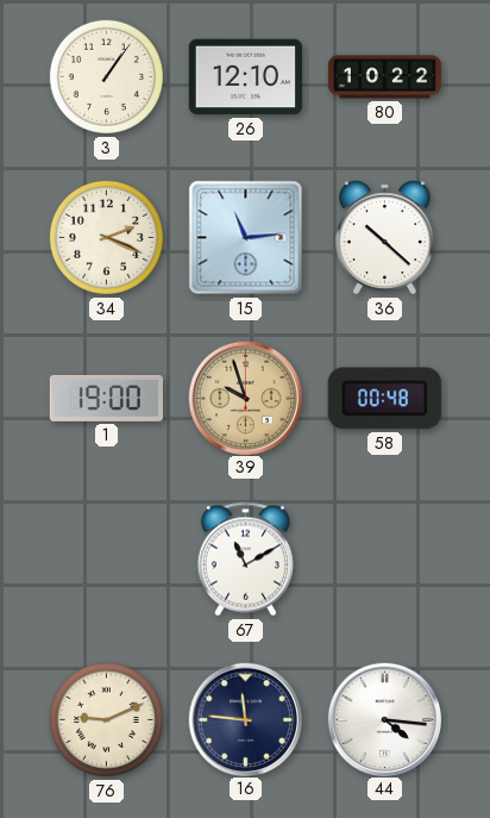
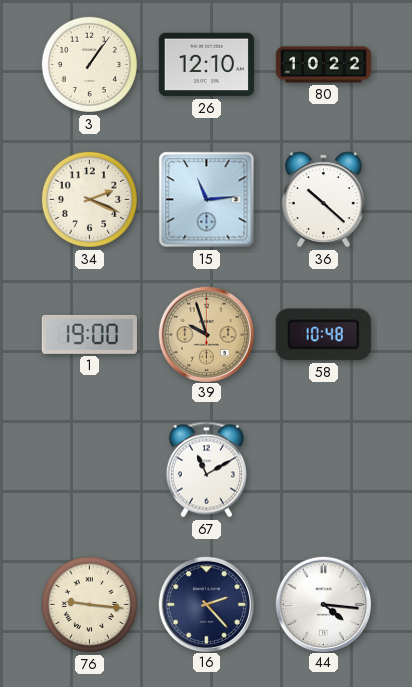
58: 00:48 -> 10:48 (323, 335)
76: 9:11 -> 9:16 (89, 604)
16: 11:46 -> 2:23 (206, 604)
